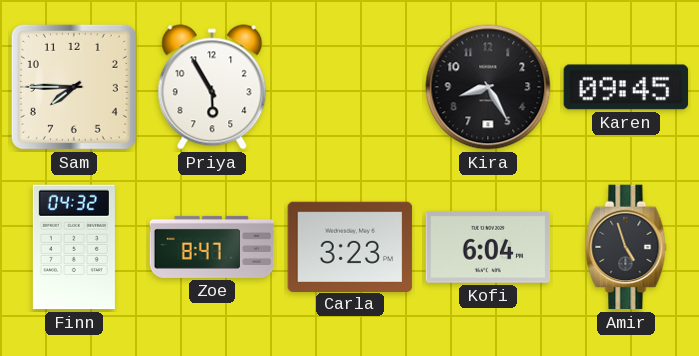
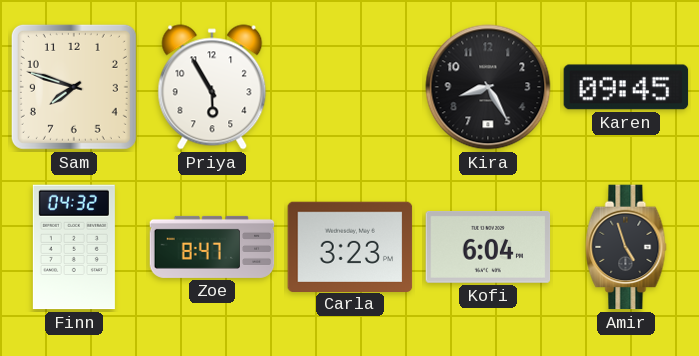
Sam: 7:45 -> 7:48 (74, 87)
